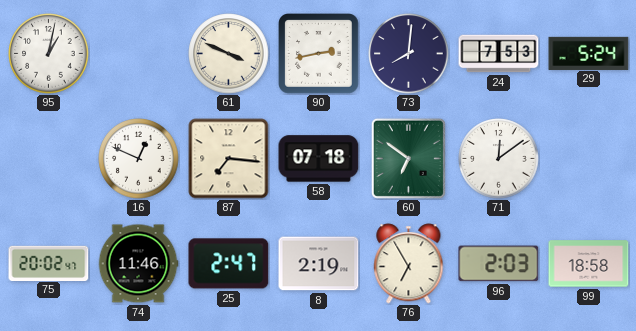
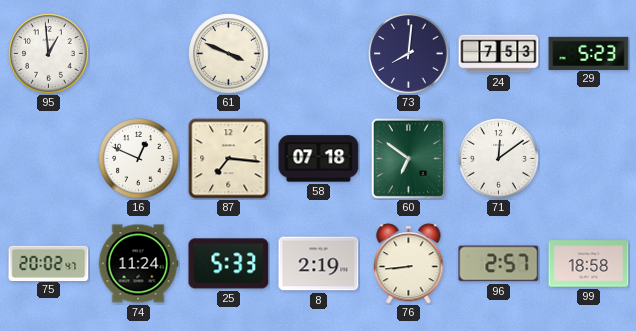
95: 1:02 -> 12:59 (49, 54)
90: 2:43 -> none (319, 54)
29: 5:24 -> 5:23 (589, 53)
74: 11:46 -> 11:24 (138, 264)
25: 2:47 -> 5:33 (229, 264)
76: 6:55 -> 8:44 (409, 264)
96: 2:03 -> 2:57 (499, 264)
